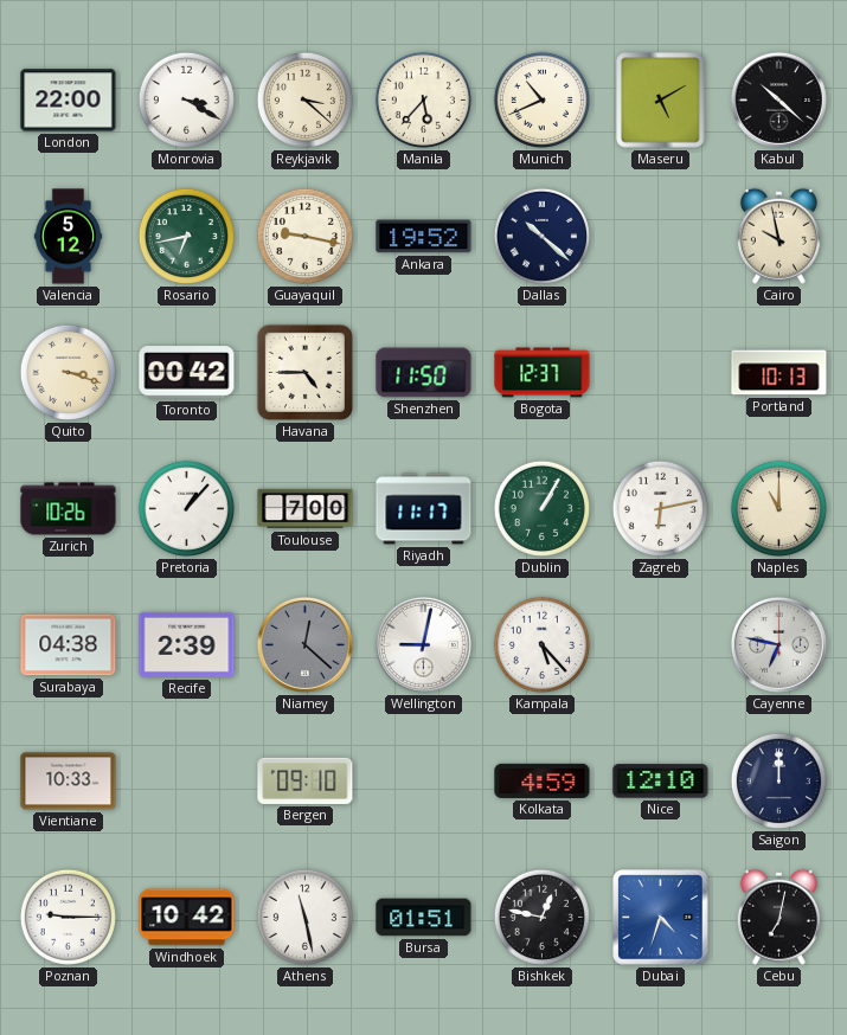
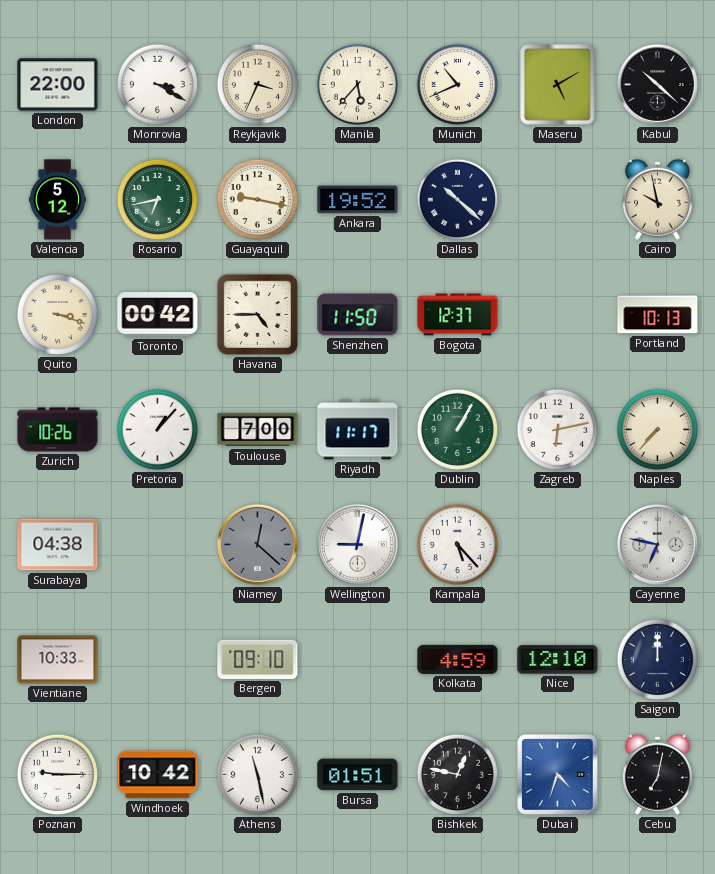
Reykjavik: 3:22 -> 3:34 (257, 84)
Naples: 11:00 -> 7:37 (657, 429)
Recife: 2:39 -> none (187, 644)
